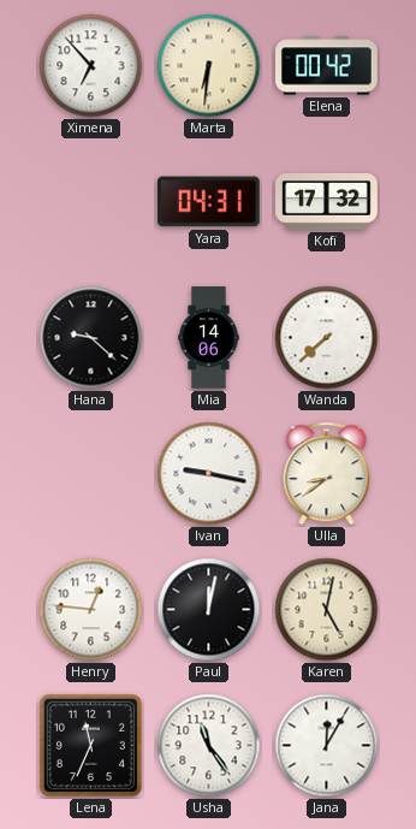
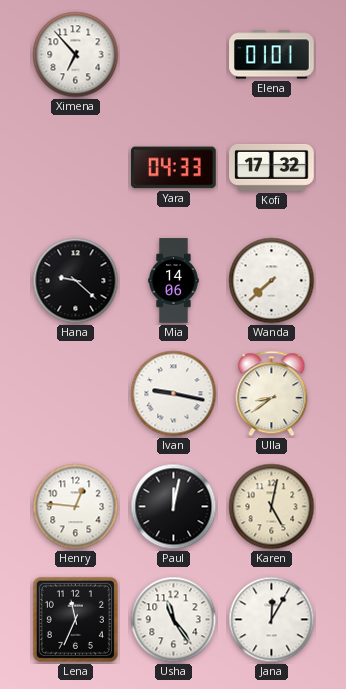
Marta: 6:31 -> none (209, 66)
Elena: 00:42 -> 01:01 (272, 55)
Yara: 04:31 -> 04:33 (173, 168)
